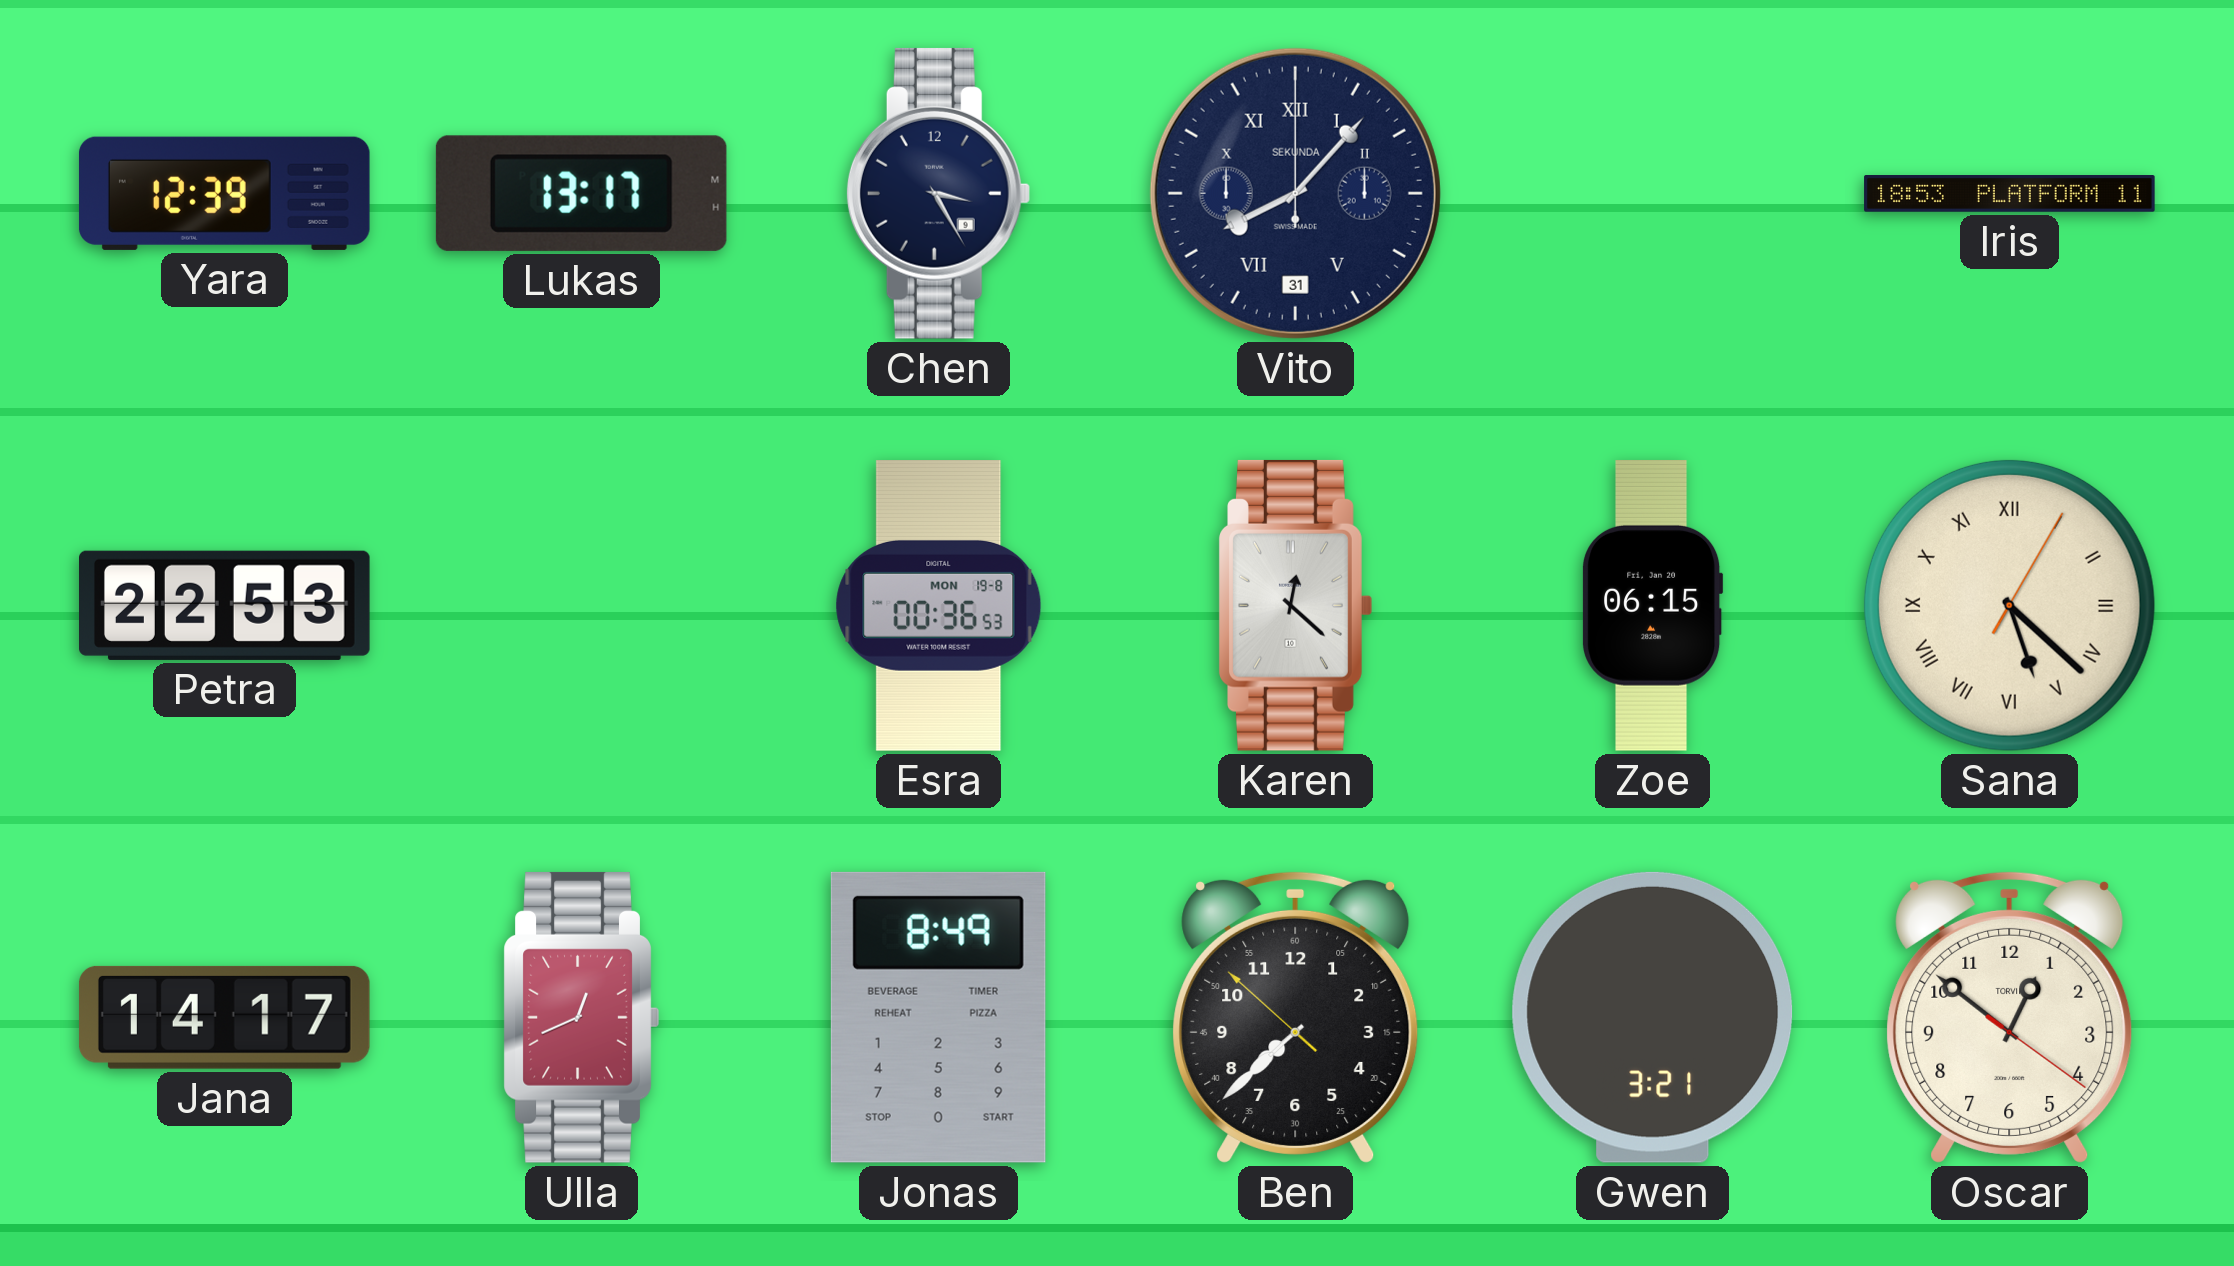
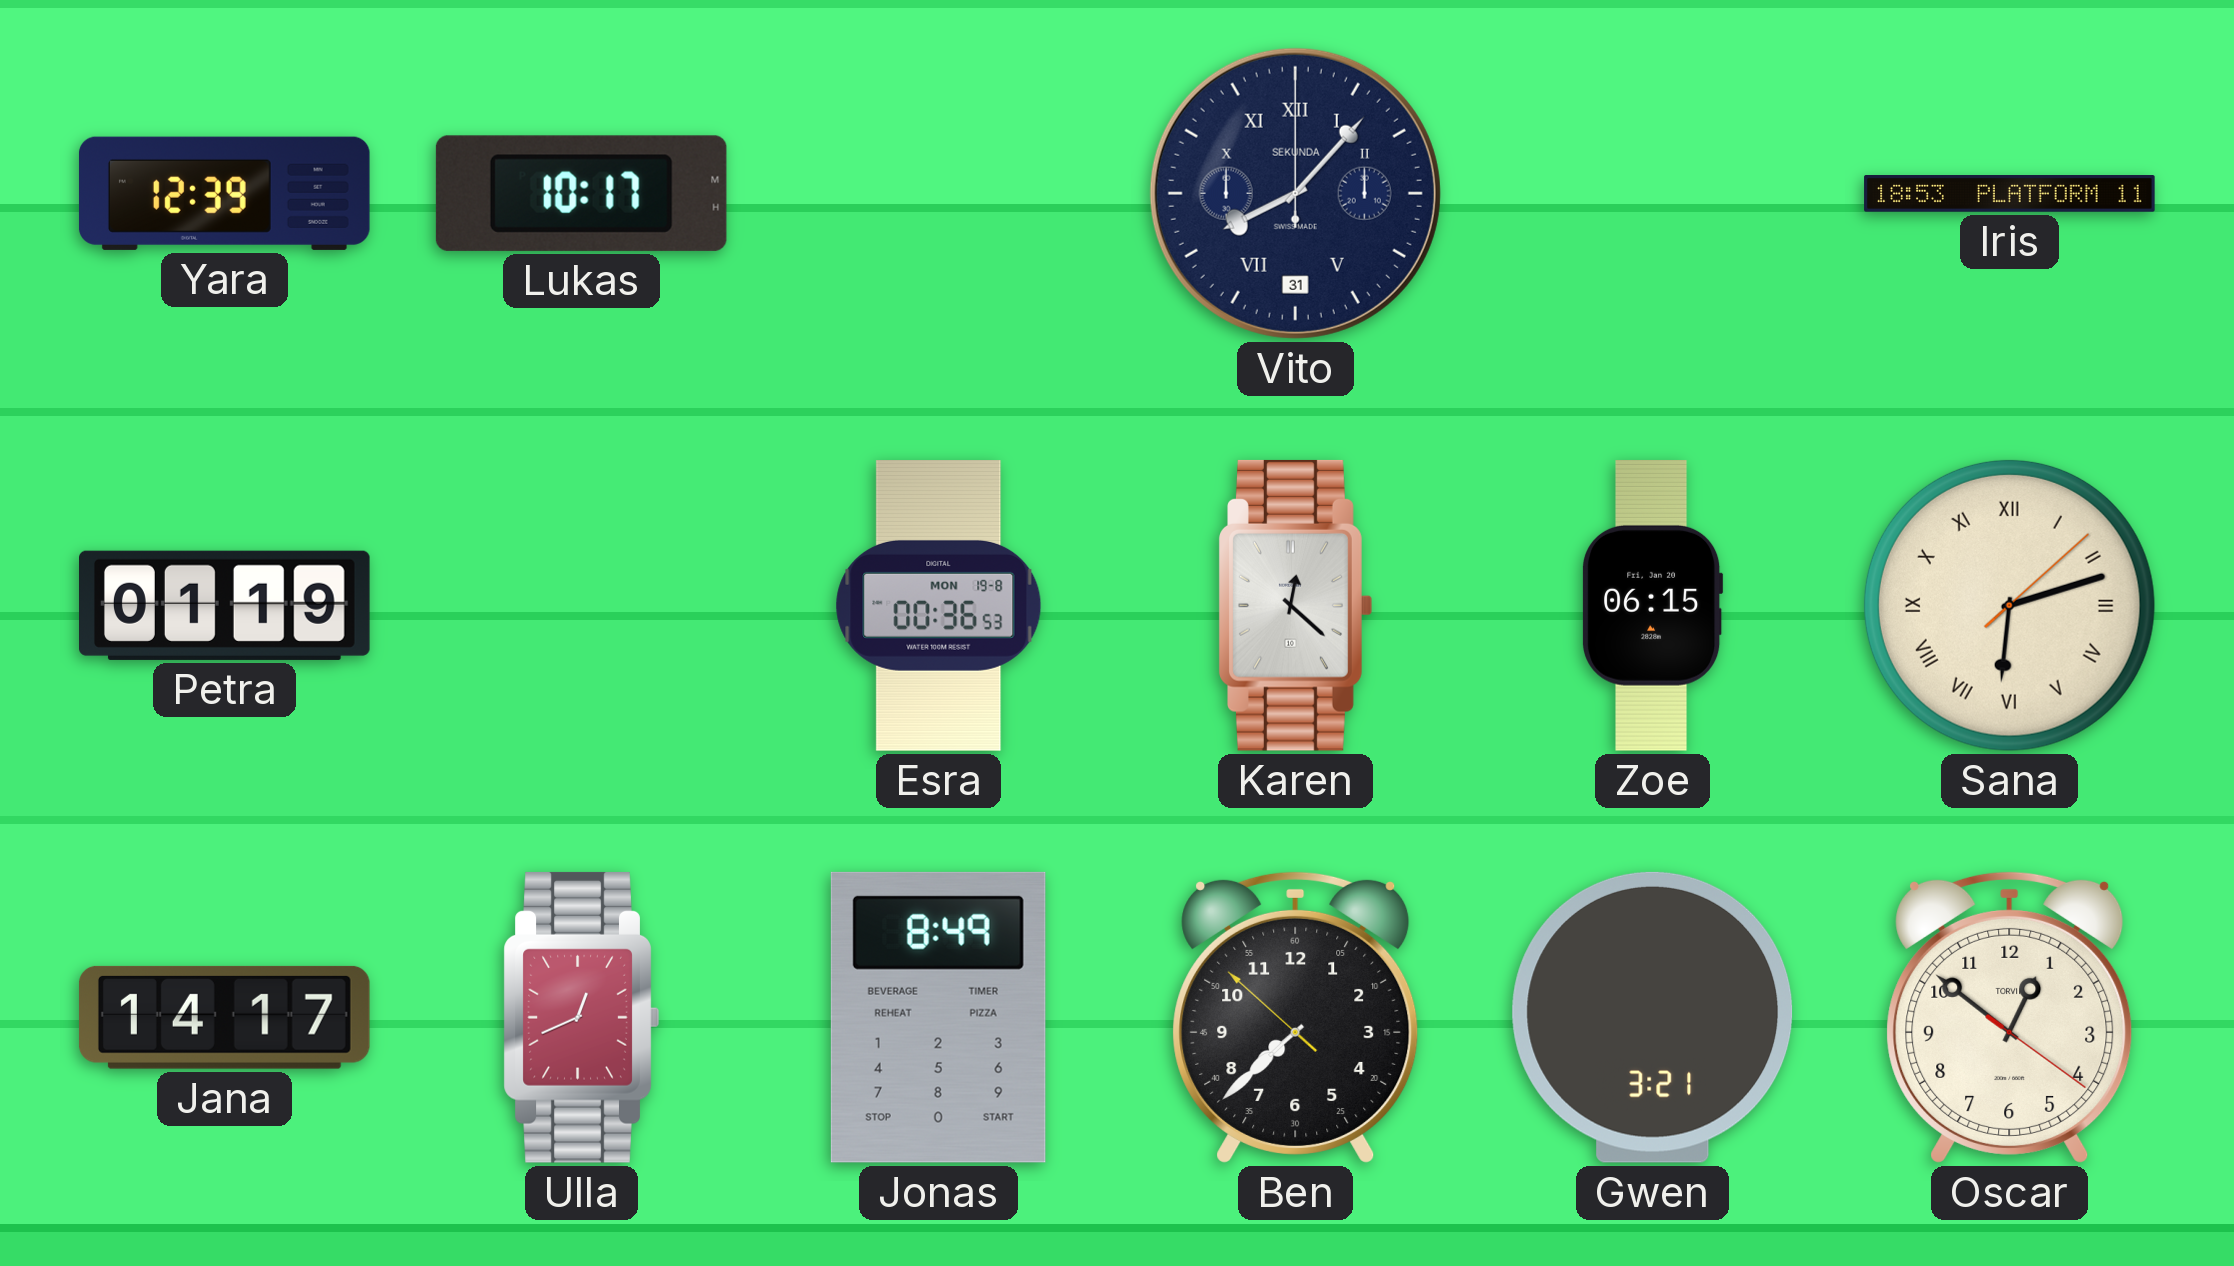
Lukas: 13:17 -> 10:17 (581, 193)
Chen: 3:25 -> none (938, 193)
Petra: 22:53 -> 01:19 (225, 605)
Sana: 5:22 -> 6:12 (2009, 605)
